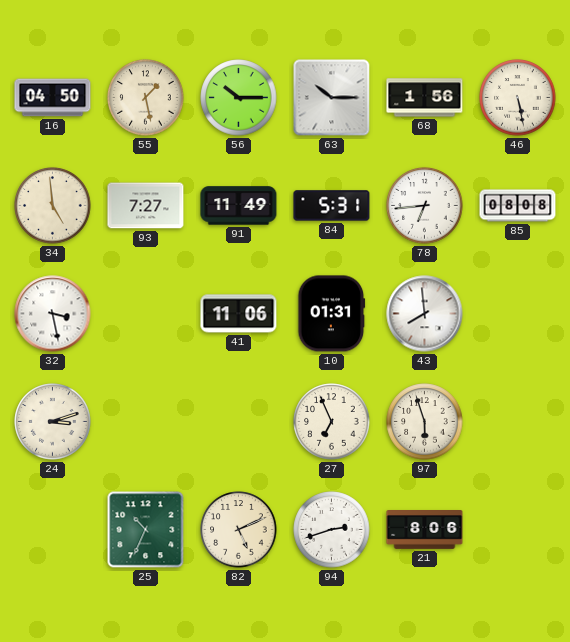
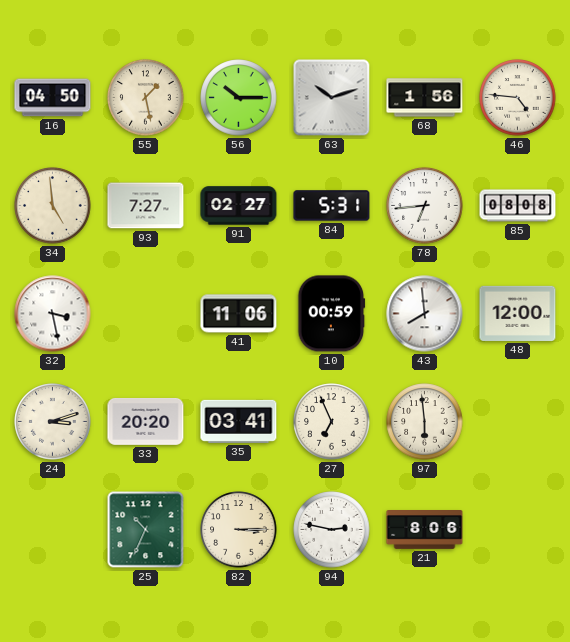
63: 10:15 -> 10:12 (332, 98)
46: 5:28 -> 4:46 (518, 98)
91: 11:49 -> 02:27 (239, 206)
10: 01:31 -> 00:59 (332, 314)
48: none -> 12:00 (518, 313)
33: none -> 20:20 (146, 422)
35: none -> 03:41 (239, 421)
97: 5:57 -> 5:59 (425, 422)
82: 5:11 -> 3:15 (239, 530)
94: 2:42 -> 2:47 (332, 530)
